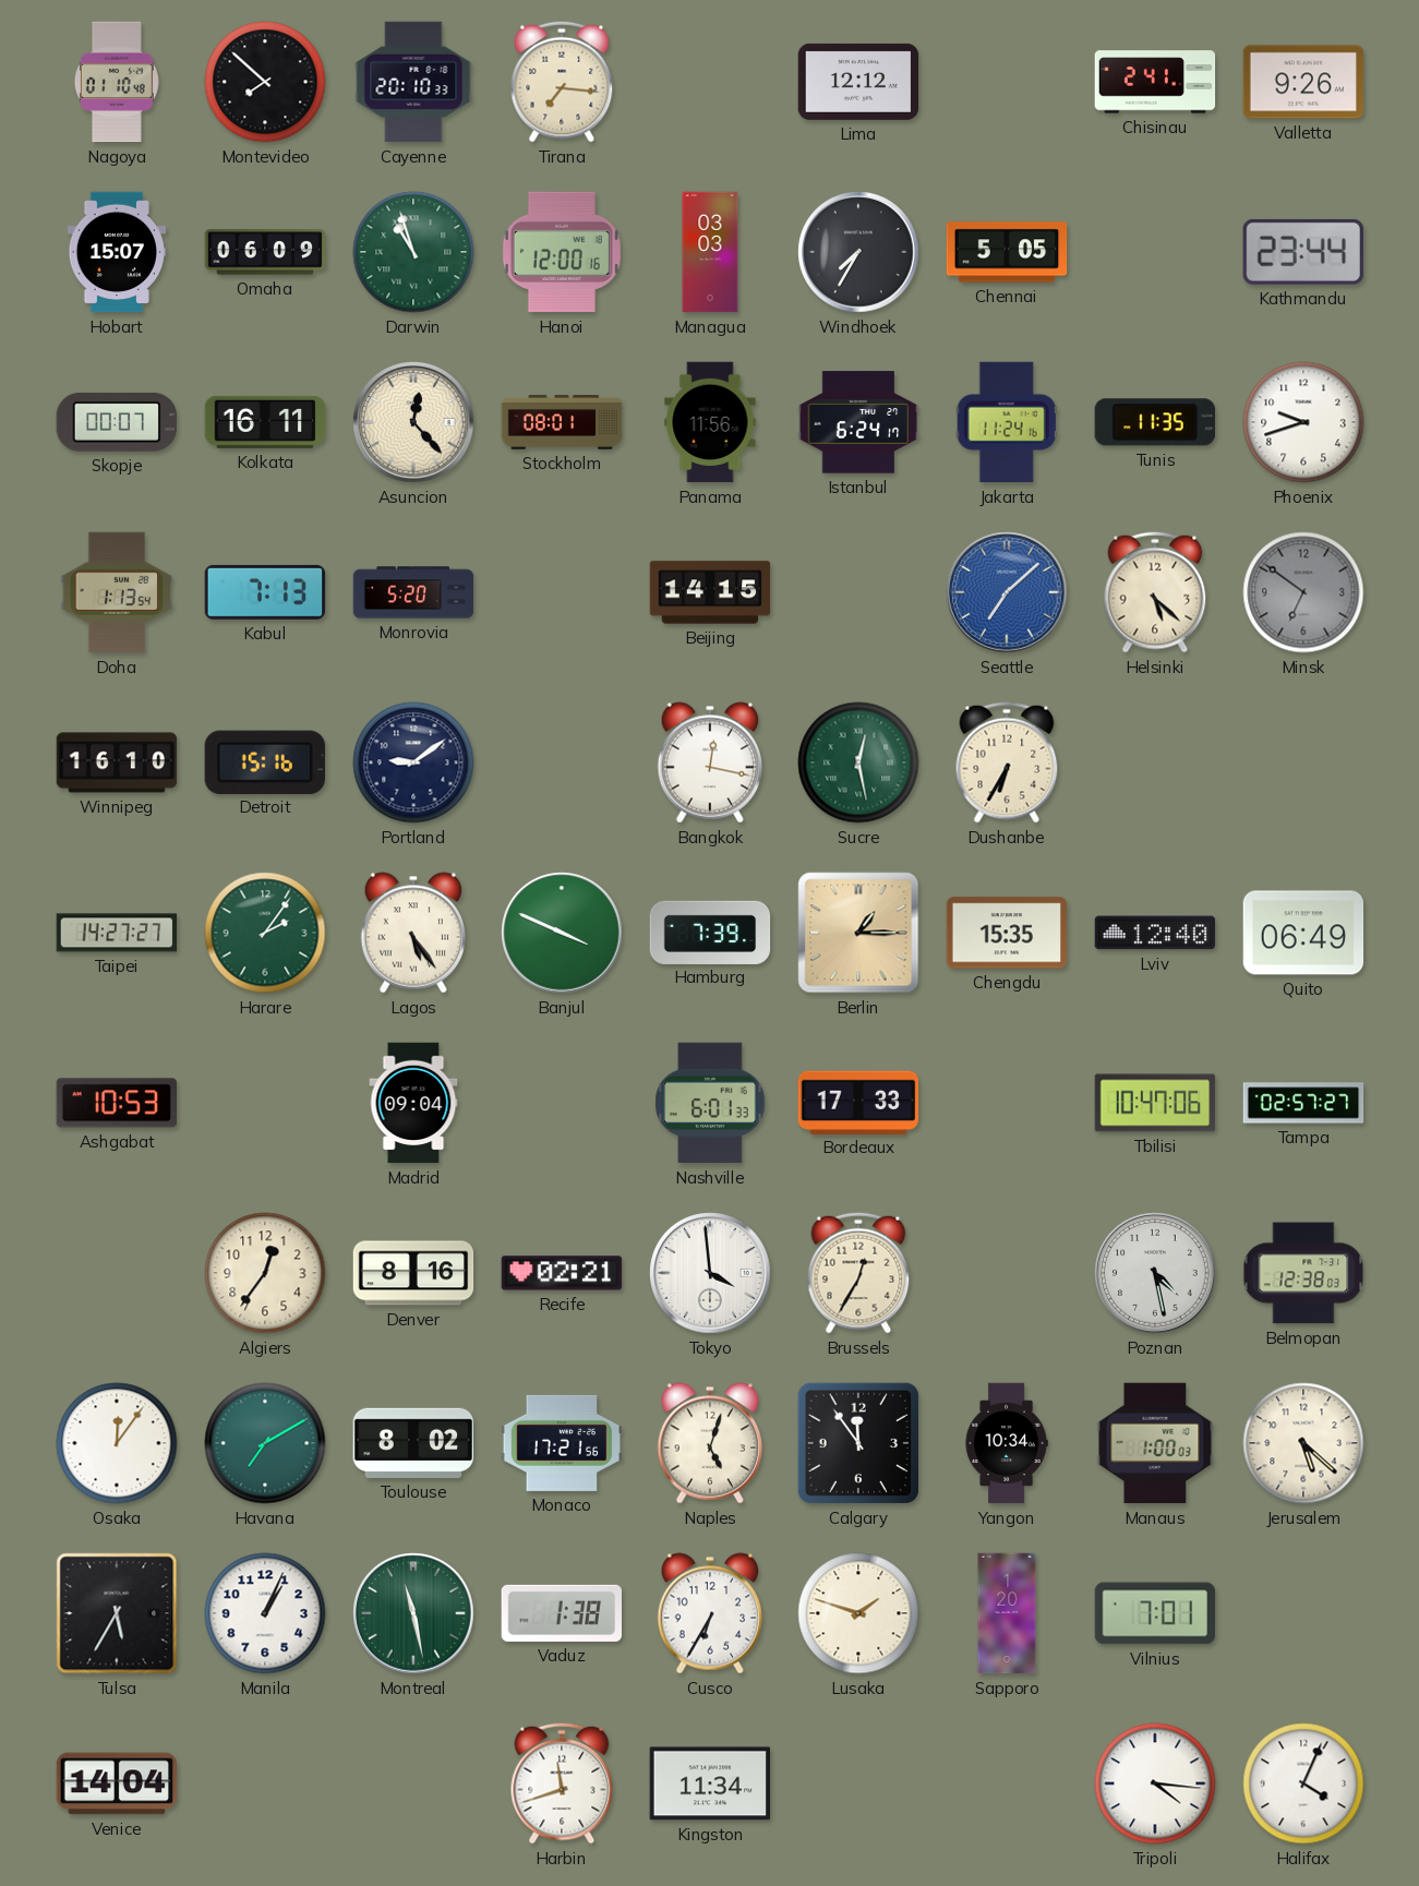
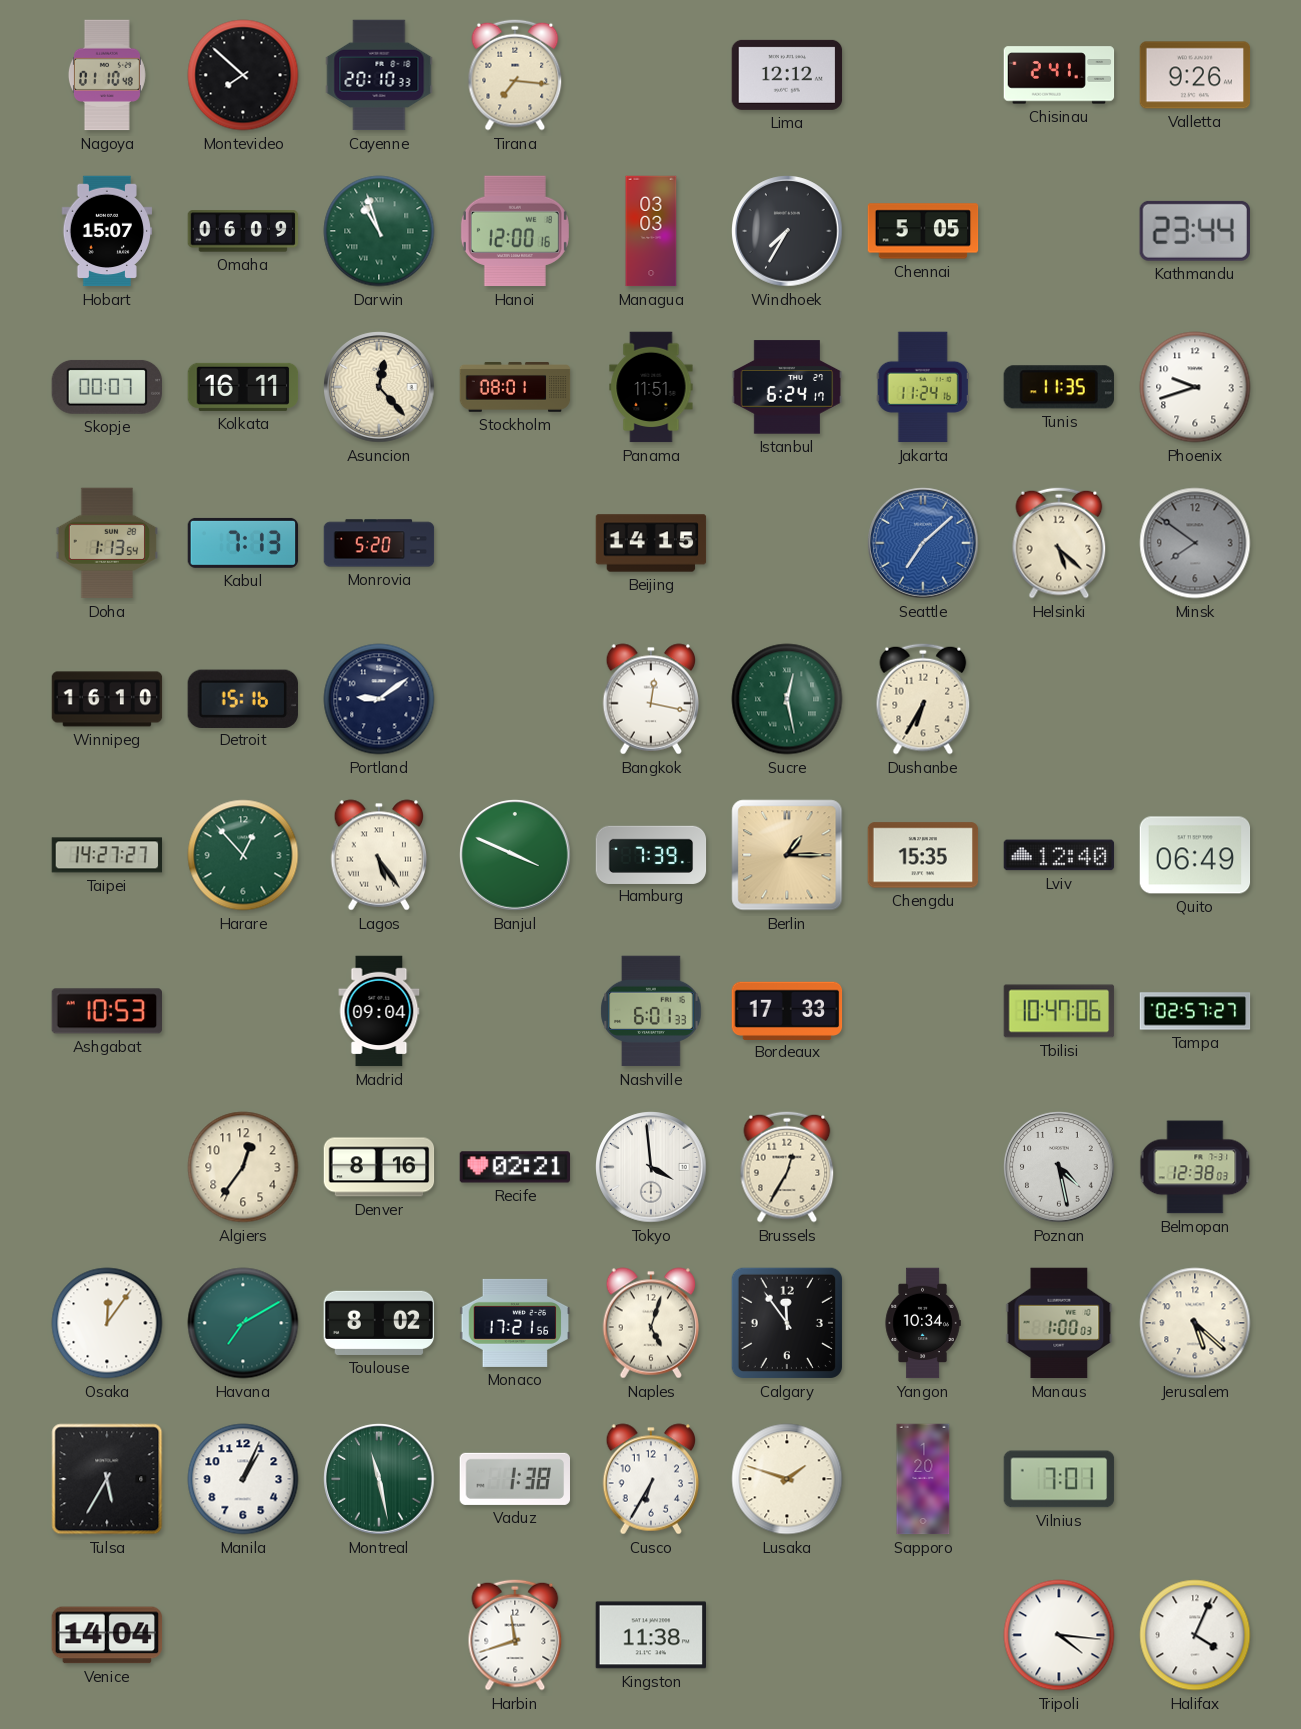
Panama: 11:56 -> 11:51 (651, 387)
Minsk: 6:51 -> 7:51 (1195, 543)
Harare: 2:06 -> 12:53 (243, 855)
Kingston: 11:34 -> 11:38 (650, 1635)
